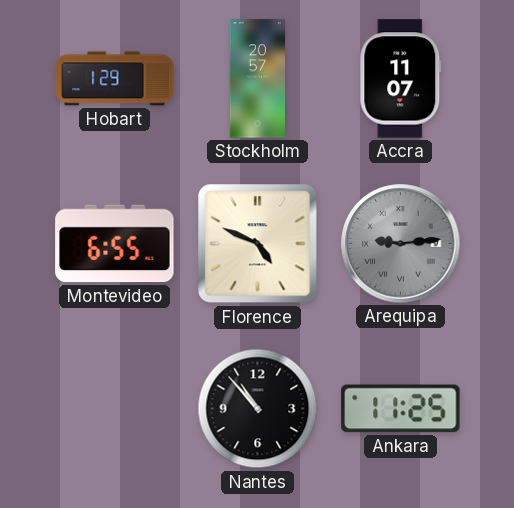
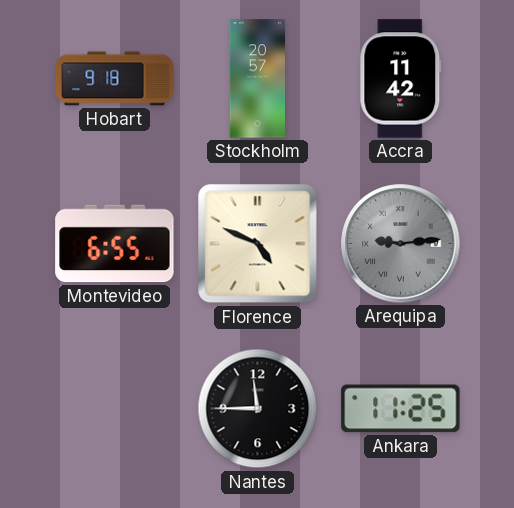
Hobart: 1:29 -> 9:18 (115, 79)
Accra: 11:07 -> 11:42 (401, 79)
Nantes: 10:53 -> 11:45 (258, 409)
